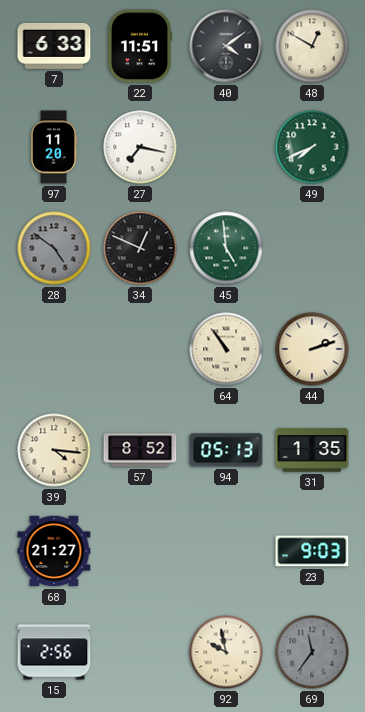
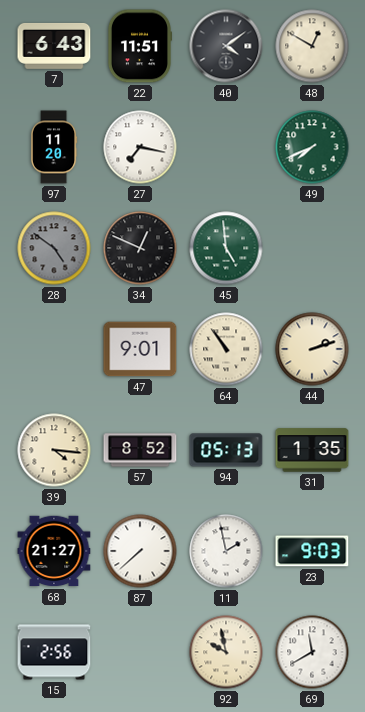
7: 6:33 -> 6:43 (54, 46)
47: none -> 9:01 (140, 349)
87: none -> 7:38 (140, 551)
11: none -> 1:58 (226, 551)
69: 11:36 -> 11:40 (312, 652)
69 dial: grey -> white (312, 652)
